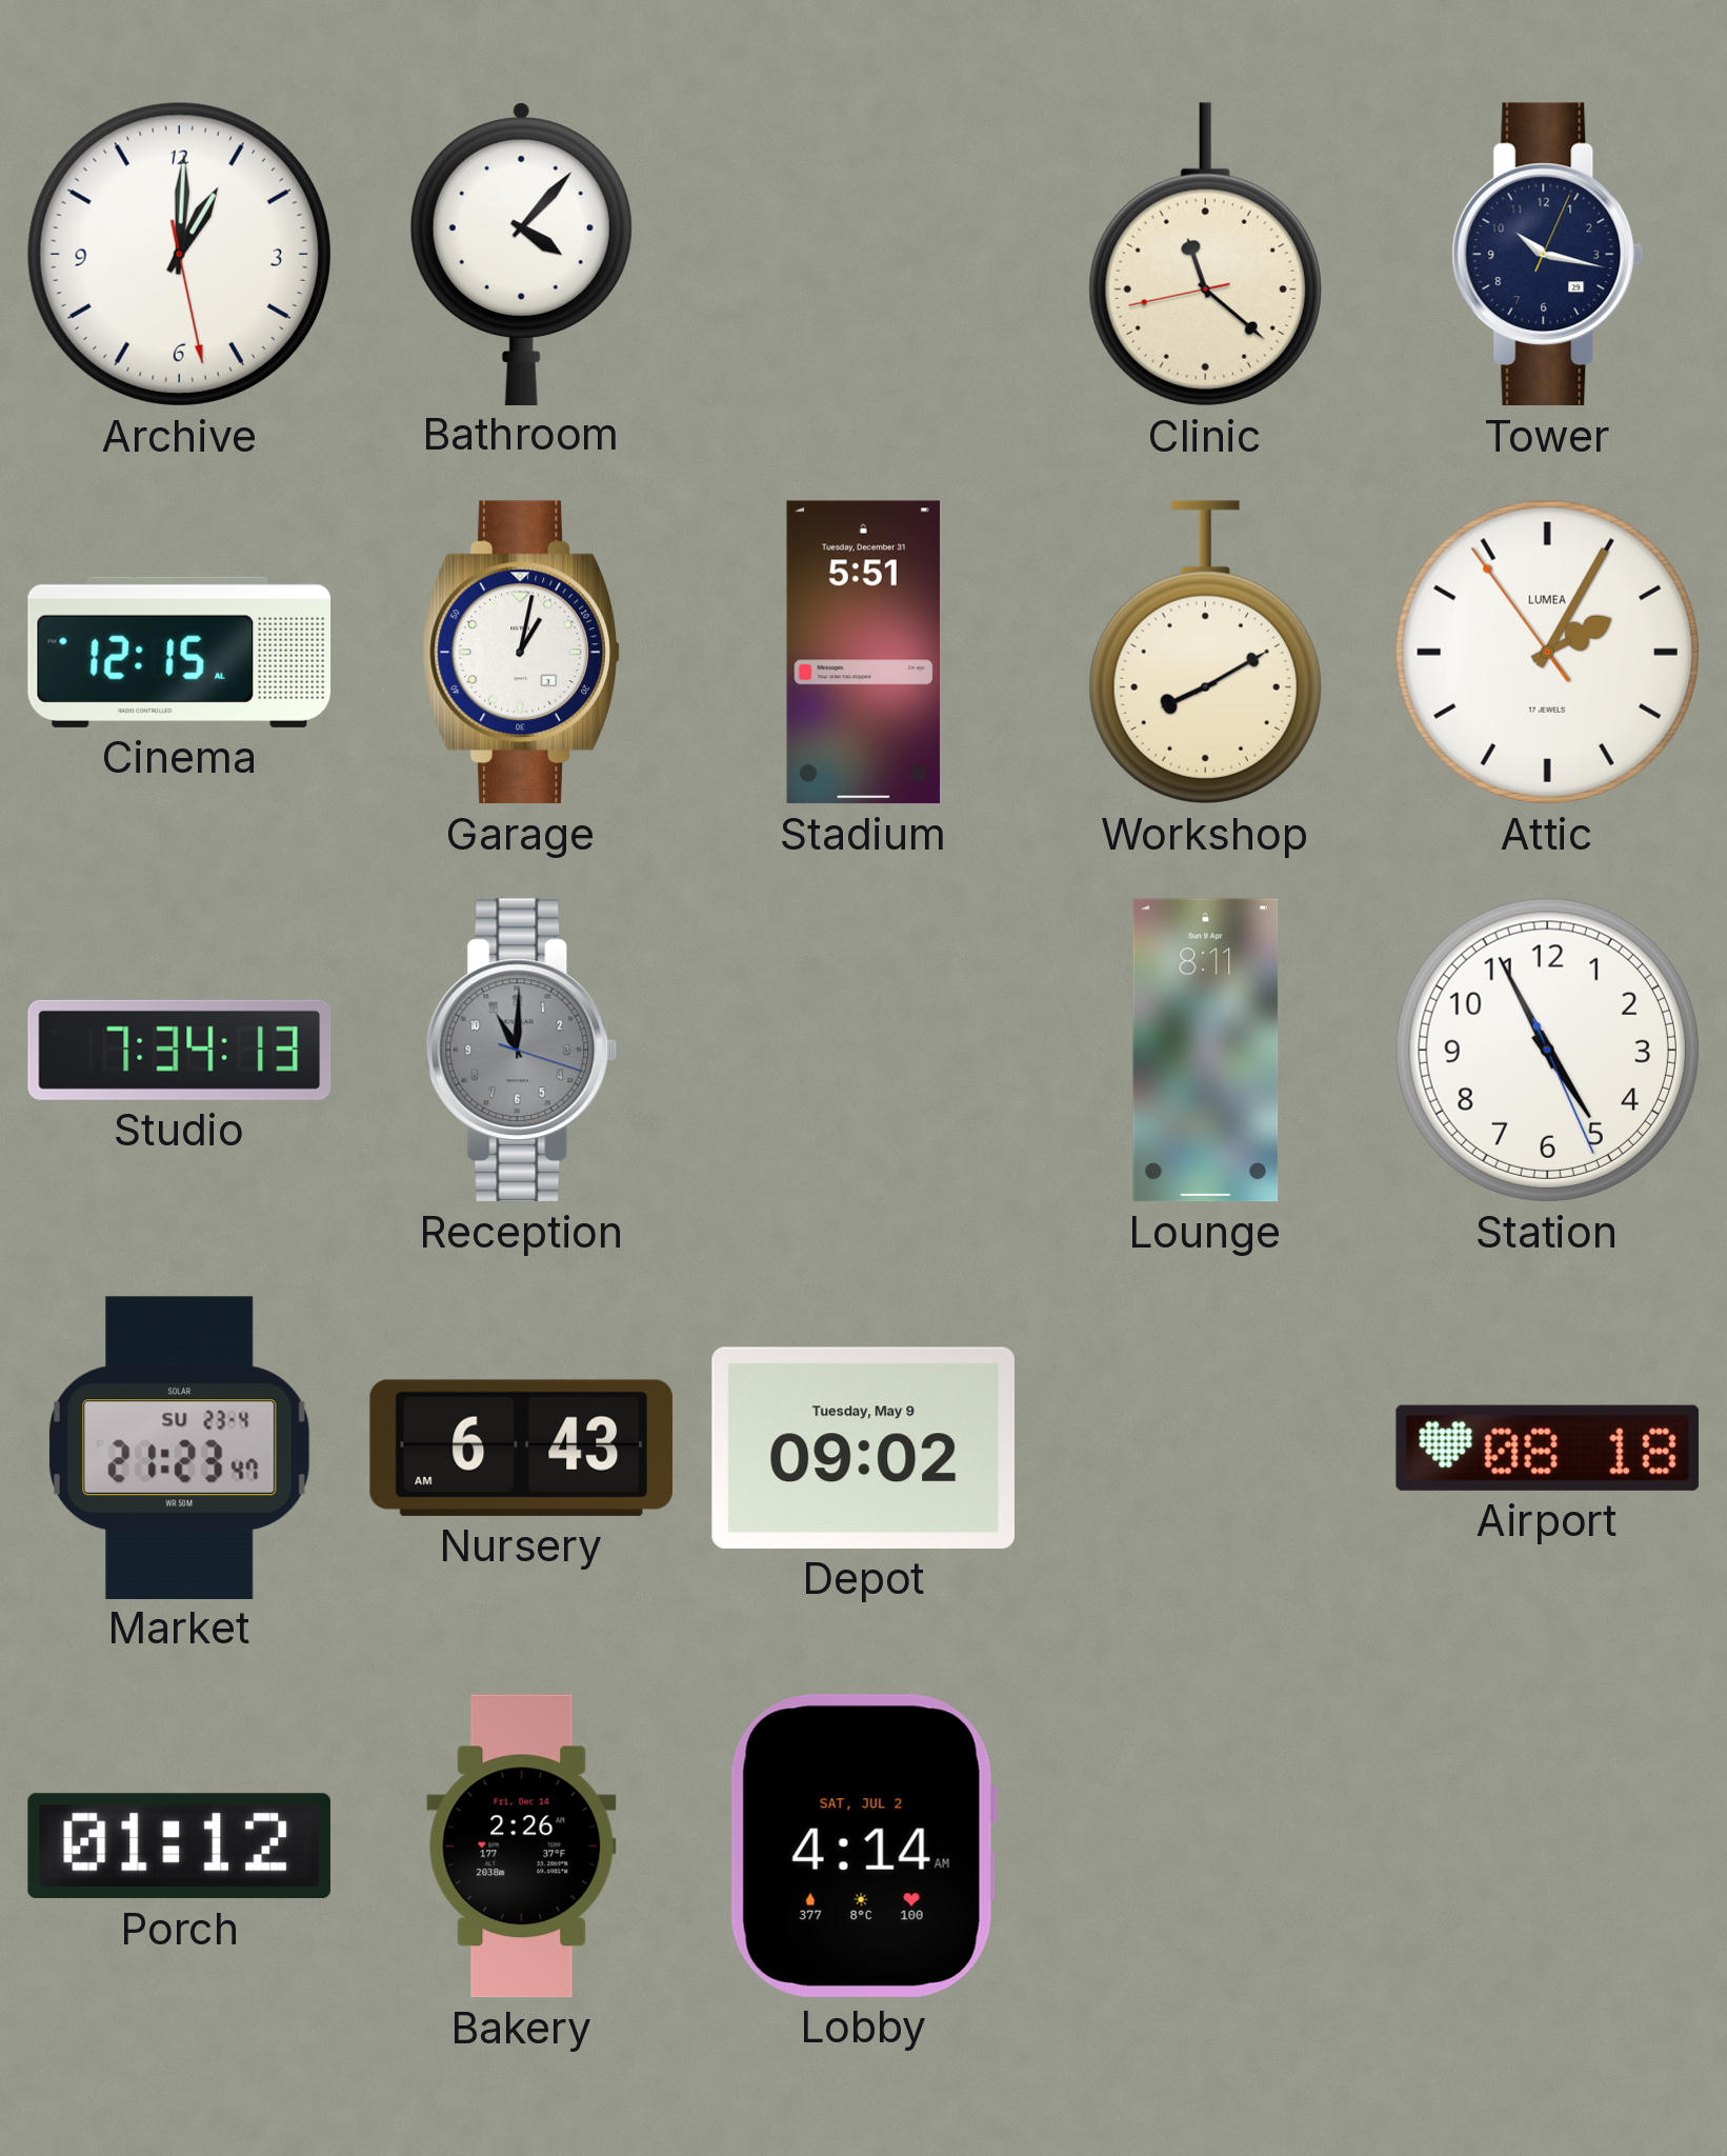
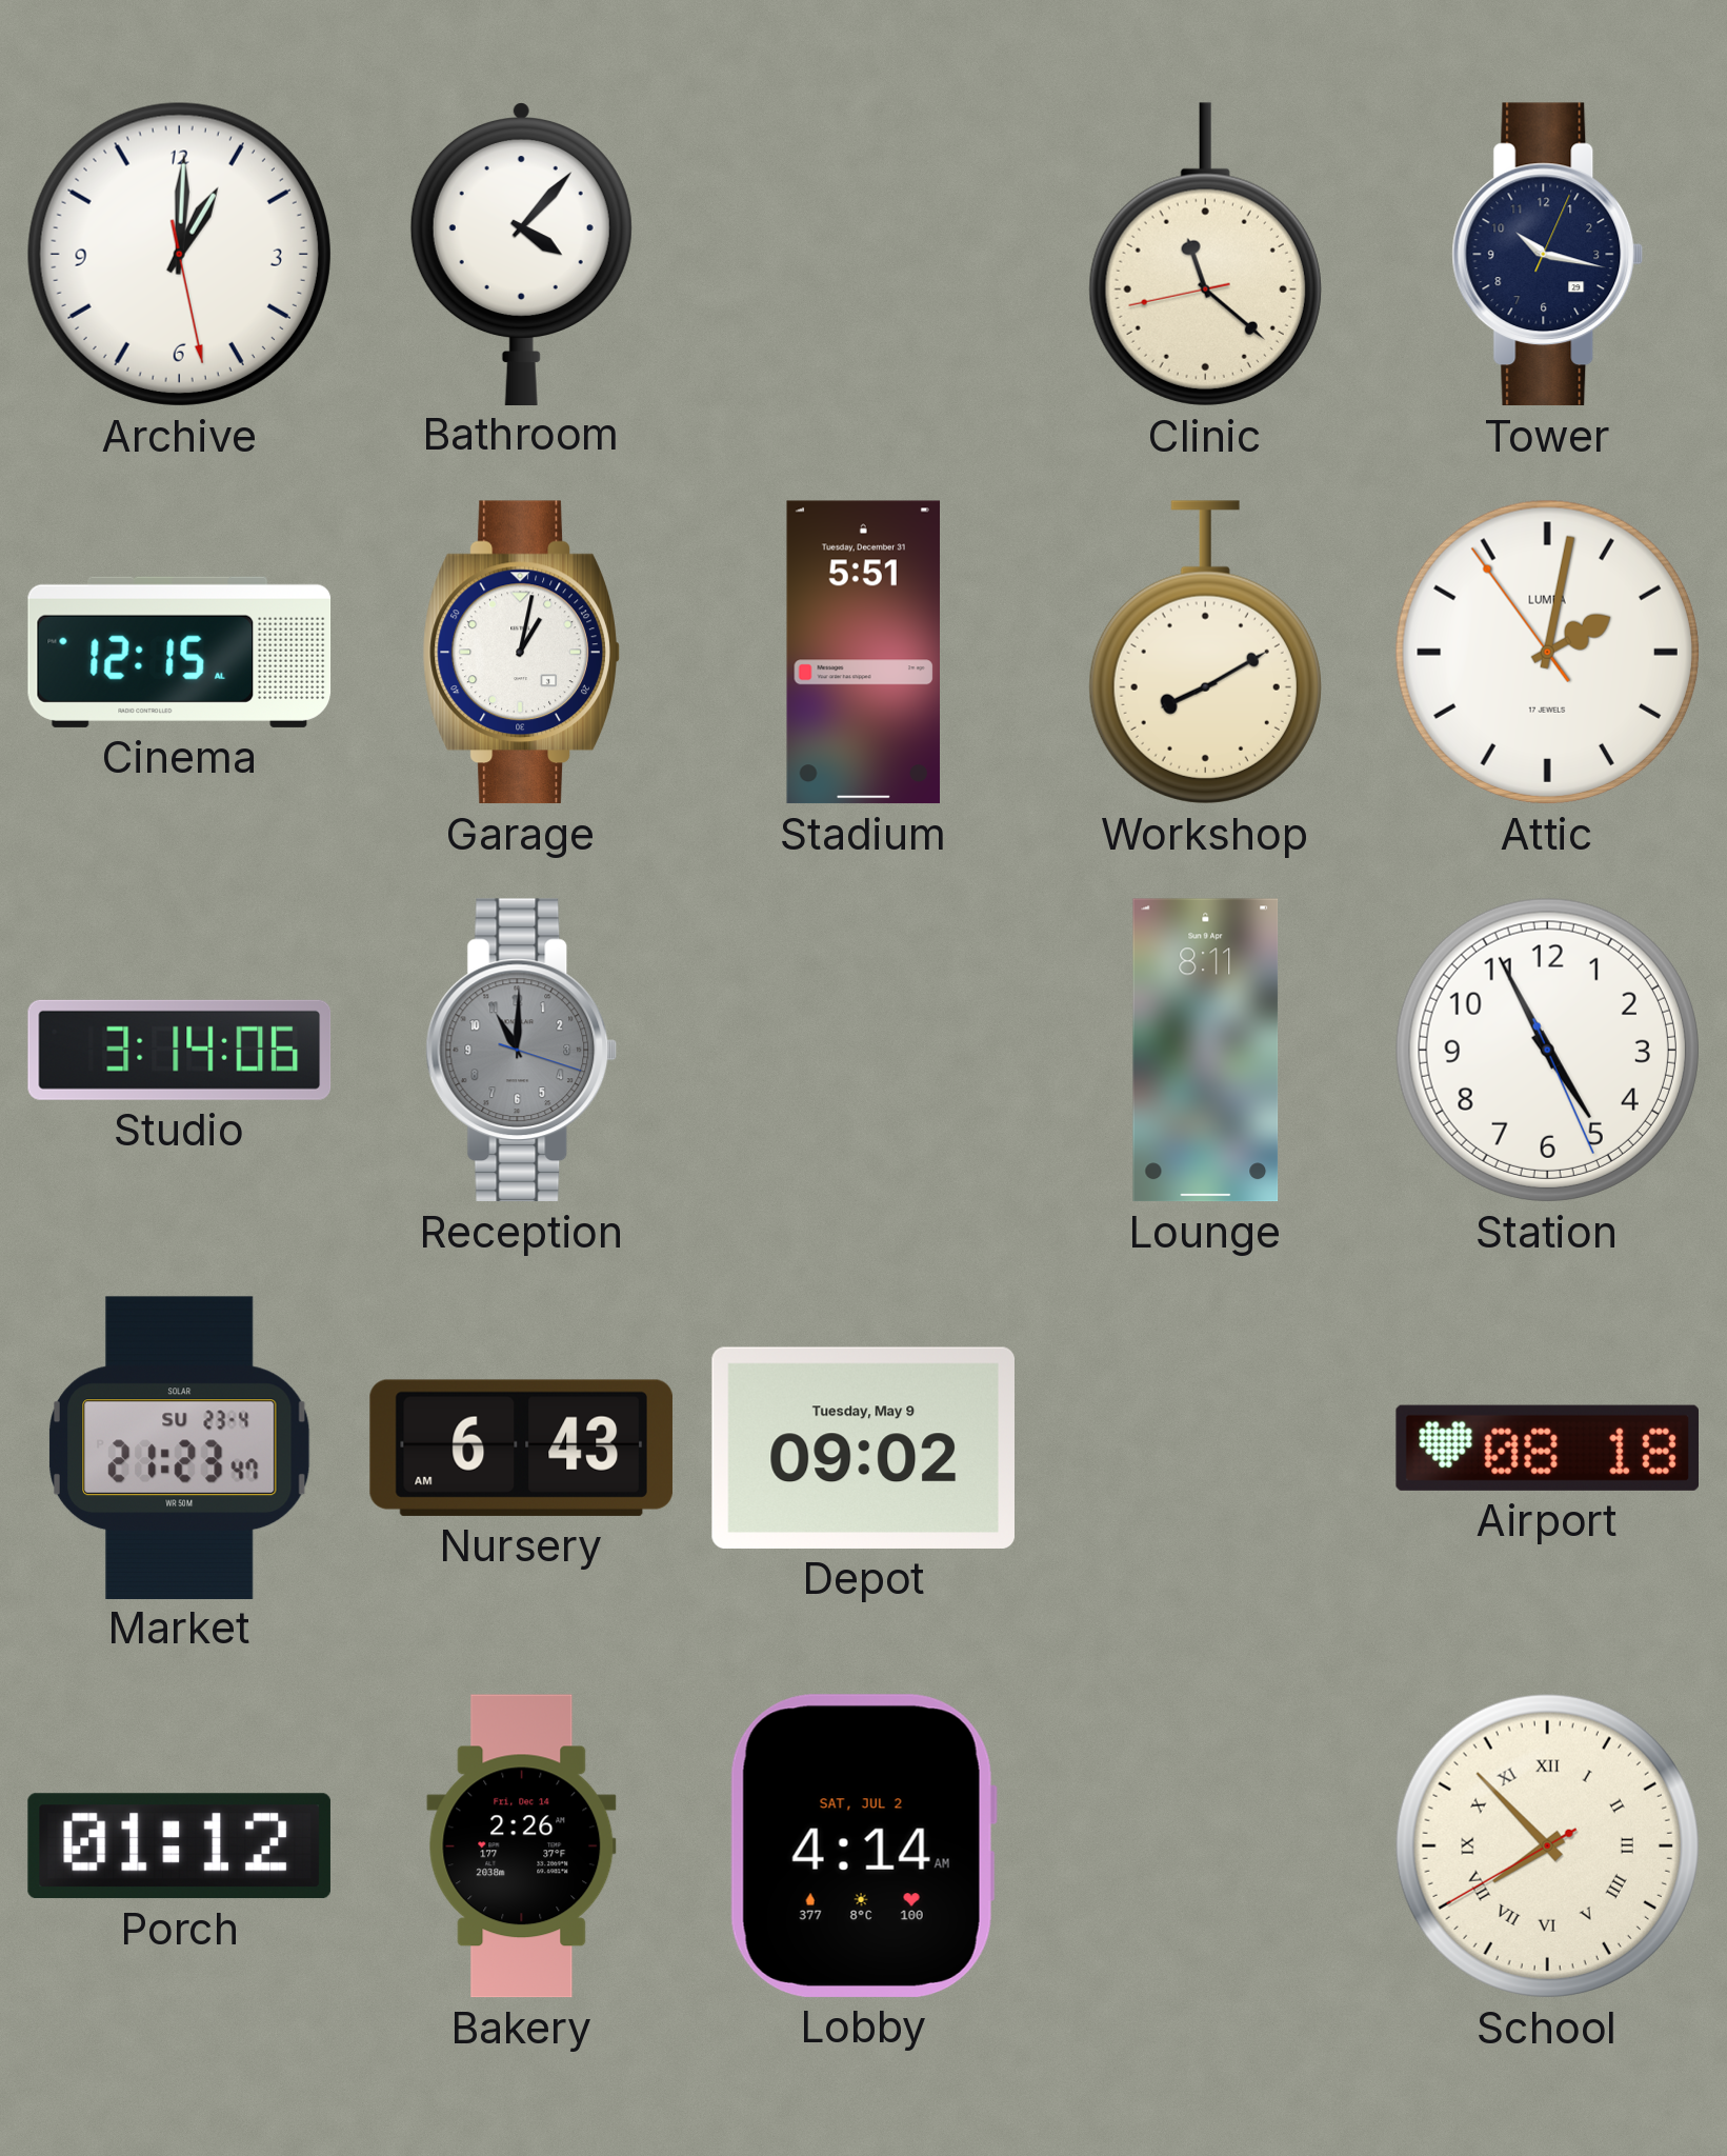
Attic: 2:04 -> 2:01 (1547, 652)
Studio: 7:34 -> 3:14 (180, 1050)
School: none -> 7:52 (1547, 1845)
